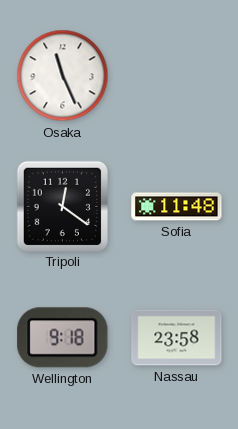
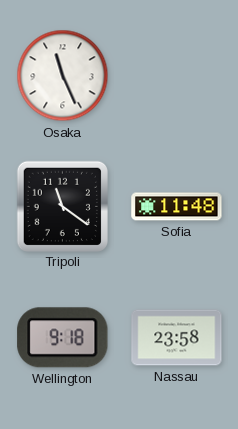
Tripoli: 12:21 -> 11:21 (62, 206)
